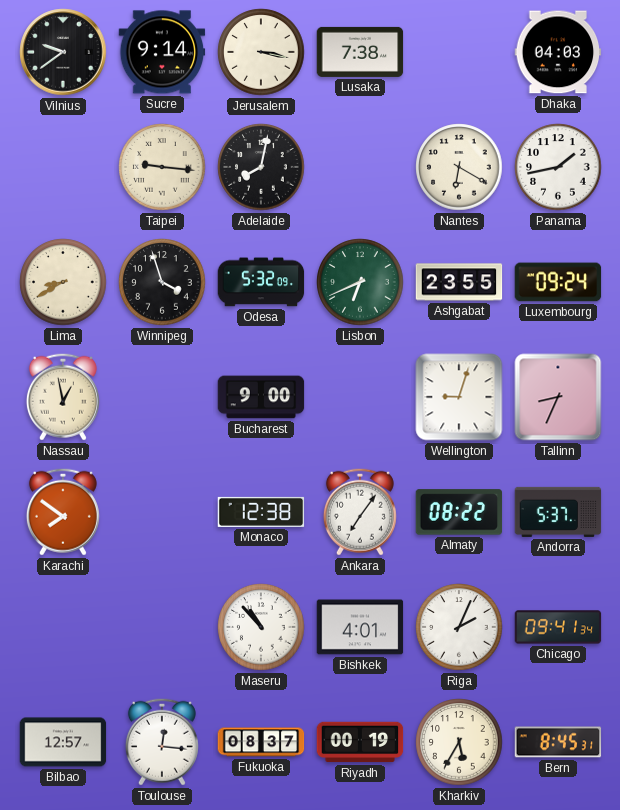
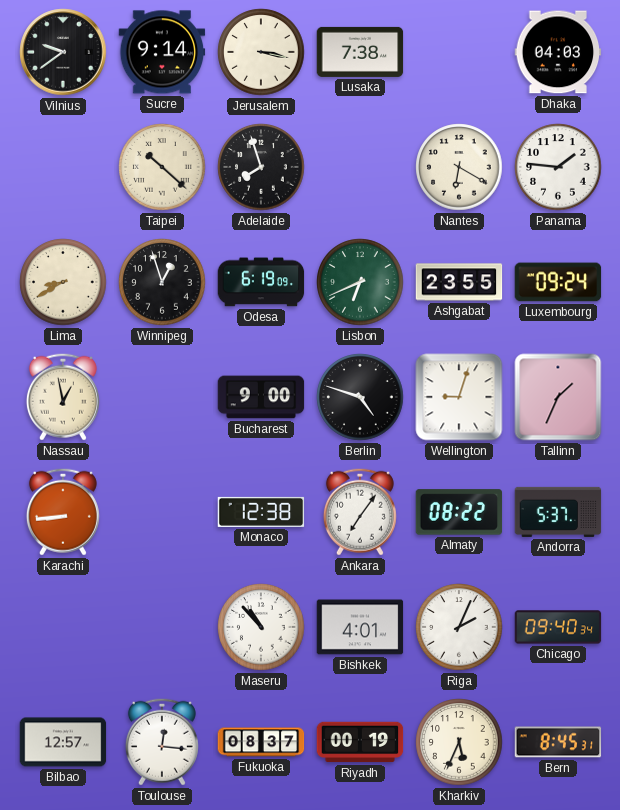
Taipei: 9:16 -> 10:22 (162, 167)
Adelaide: 8:02 -> 7:57 (261, 167)
Panama: 1:43 -> 1:46 (558, 167)
Winnipeg: 3:57 -> 12:57 (162, 282)
Odesa: 5:32 -> 6:19 (261, 282)
Berlin: none -> 4:48 (360, 397)
Tallinn: 8:34 -> 1:34 (558, 397)
Karachi: 7:51 -> 8:44 (63, 512)
Chicago: 09:41 -> 09:40 (558, 627)
Kharkiv: 5:35 -> 5:34 (459, 742)
